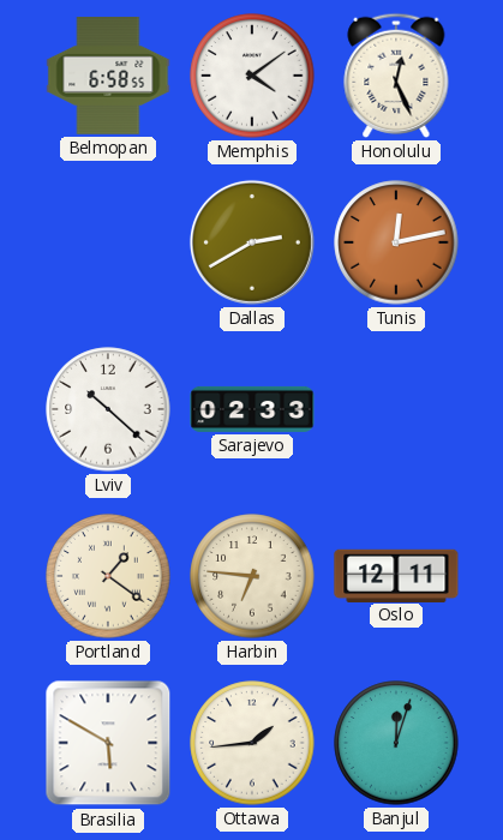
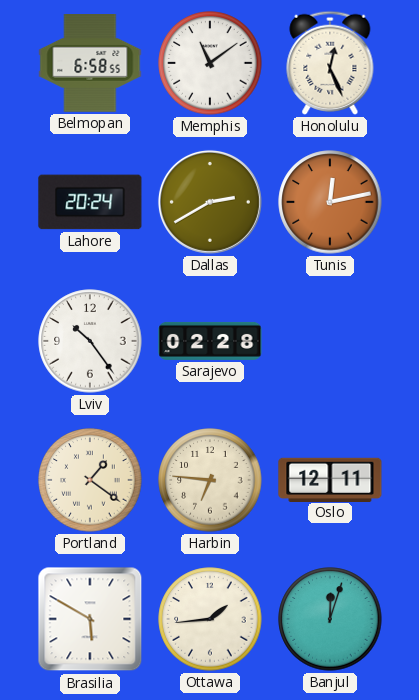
Memphis: 4:09 -> 11:09 (210, 63)
Lahore: none -> 20:24 (90, 202)
Lviv: 10:22 -> 10:24 (90, 341)
Sarajevo: 02:33 -> 02:28 (210, 341)
